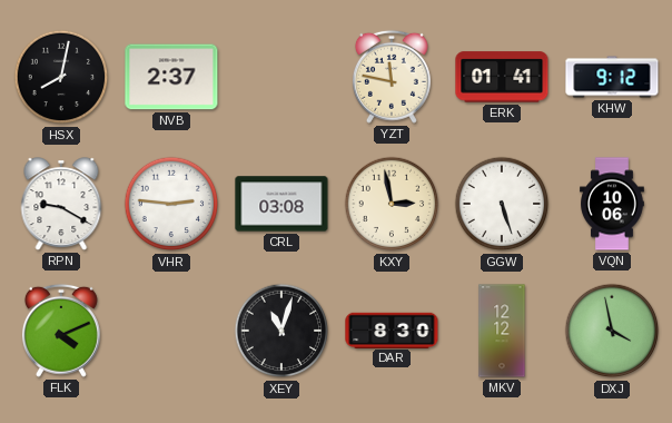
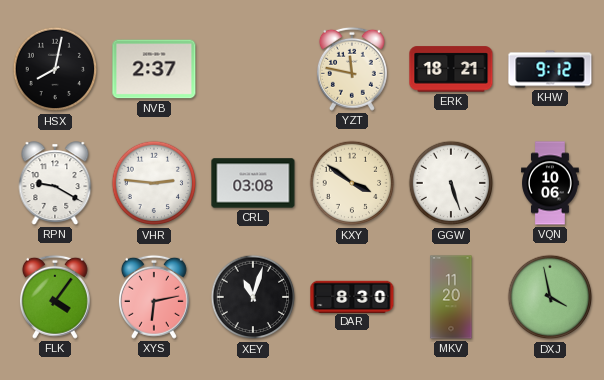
ERK: 01:41 -> 18:21 (451, 69)
KXY: 2:58 -> 3:51 (352, 183)
FLK: 4:11 -> 4:06 (55, 297)
XYS: none -> 6:13 (154, 297)
MKV: 12:12 -> 11:20 (451, 297)
